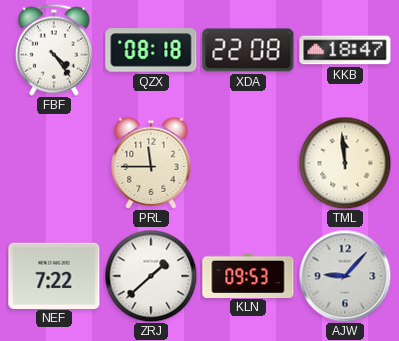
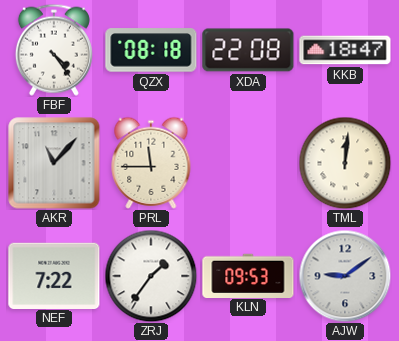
AKR: none -> 11:07 (54, 163)
TML: 11:59 -> 12:01 (345, 163)
ZRJ: 1:38 -> 1:36 (151, 276)
AJW: 9:07 -> 9:09 (345, 276)
